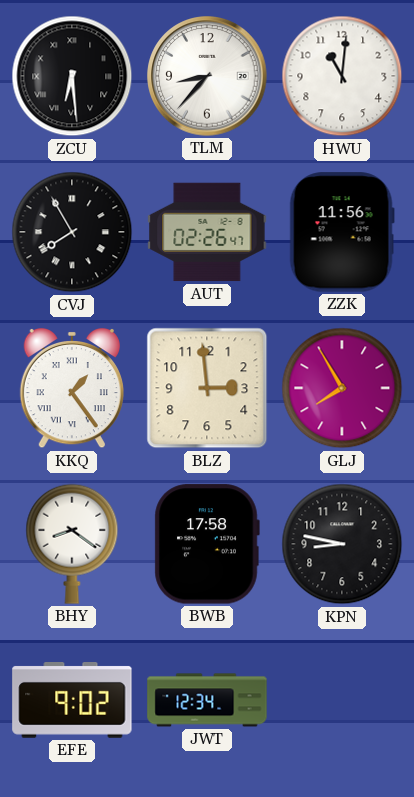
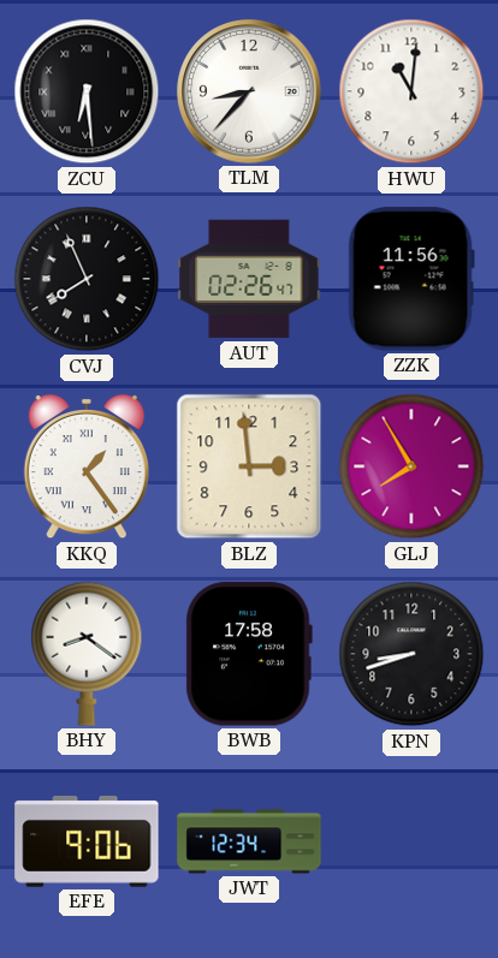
CVJ: 7:55 -> 7:56 (87, 279)
KPN: 8:47 -> 8:42 (411, 654)
EFE: 9:02 -> 9:06 (87, 843)
